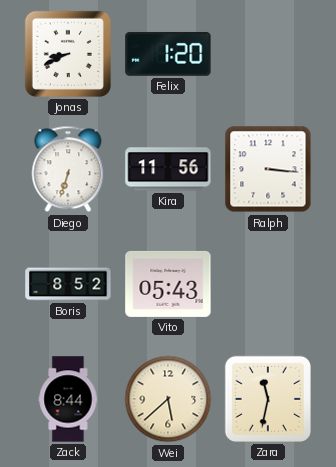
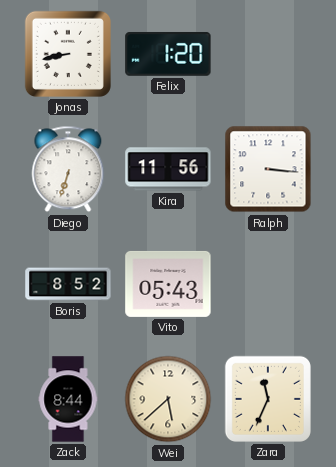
Jonas: 8:41 -> 8:43 (68, 54)
Zara: 11:32 -> 11:34 (268, 399)
